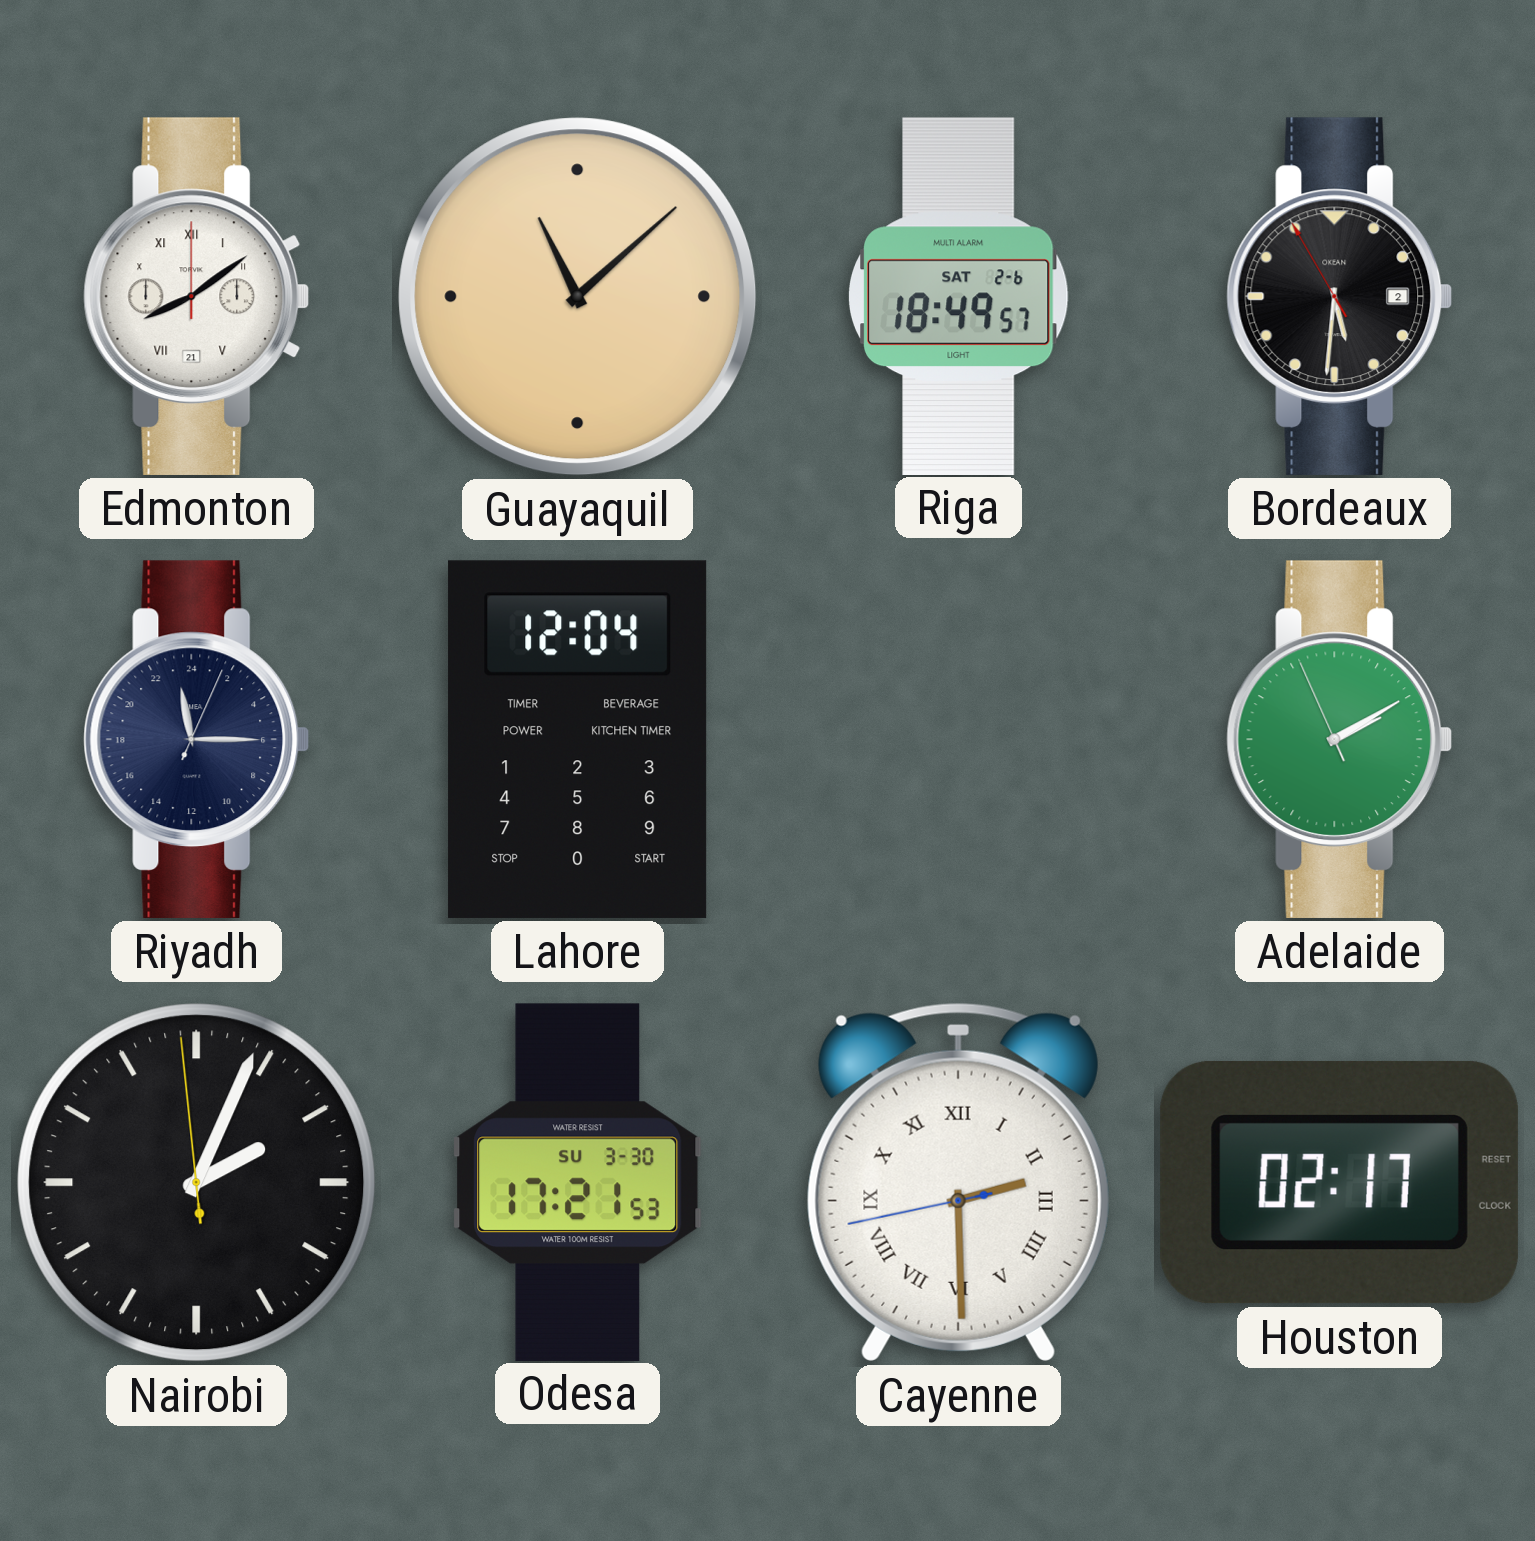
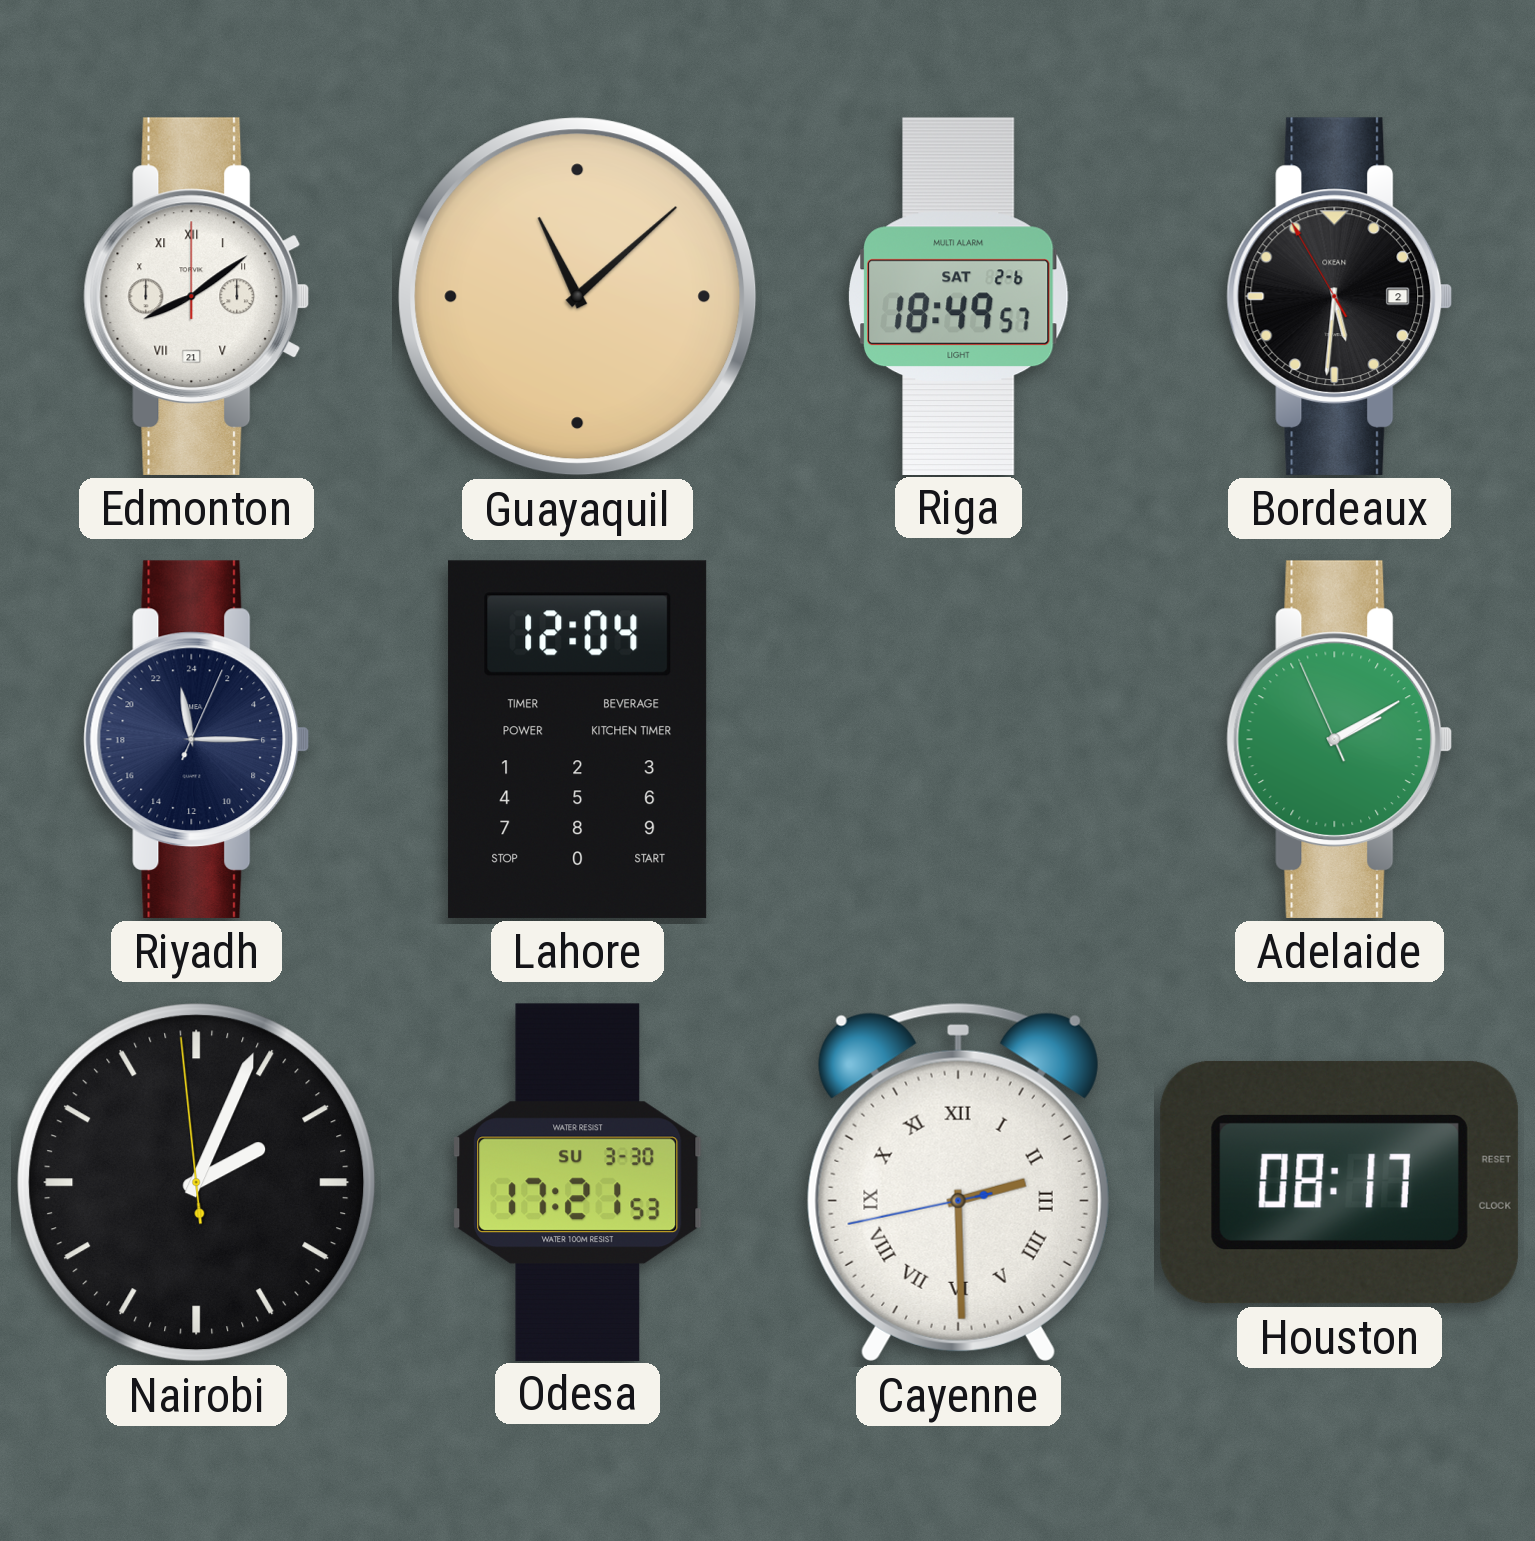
Houston: 02:17 -> 08:17 (1339, 1182)
